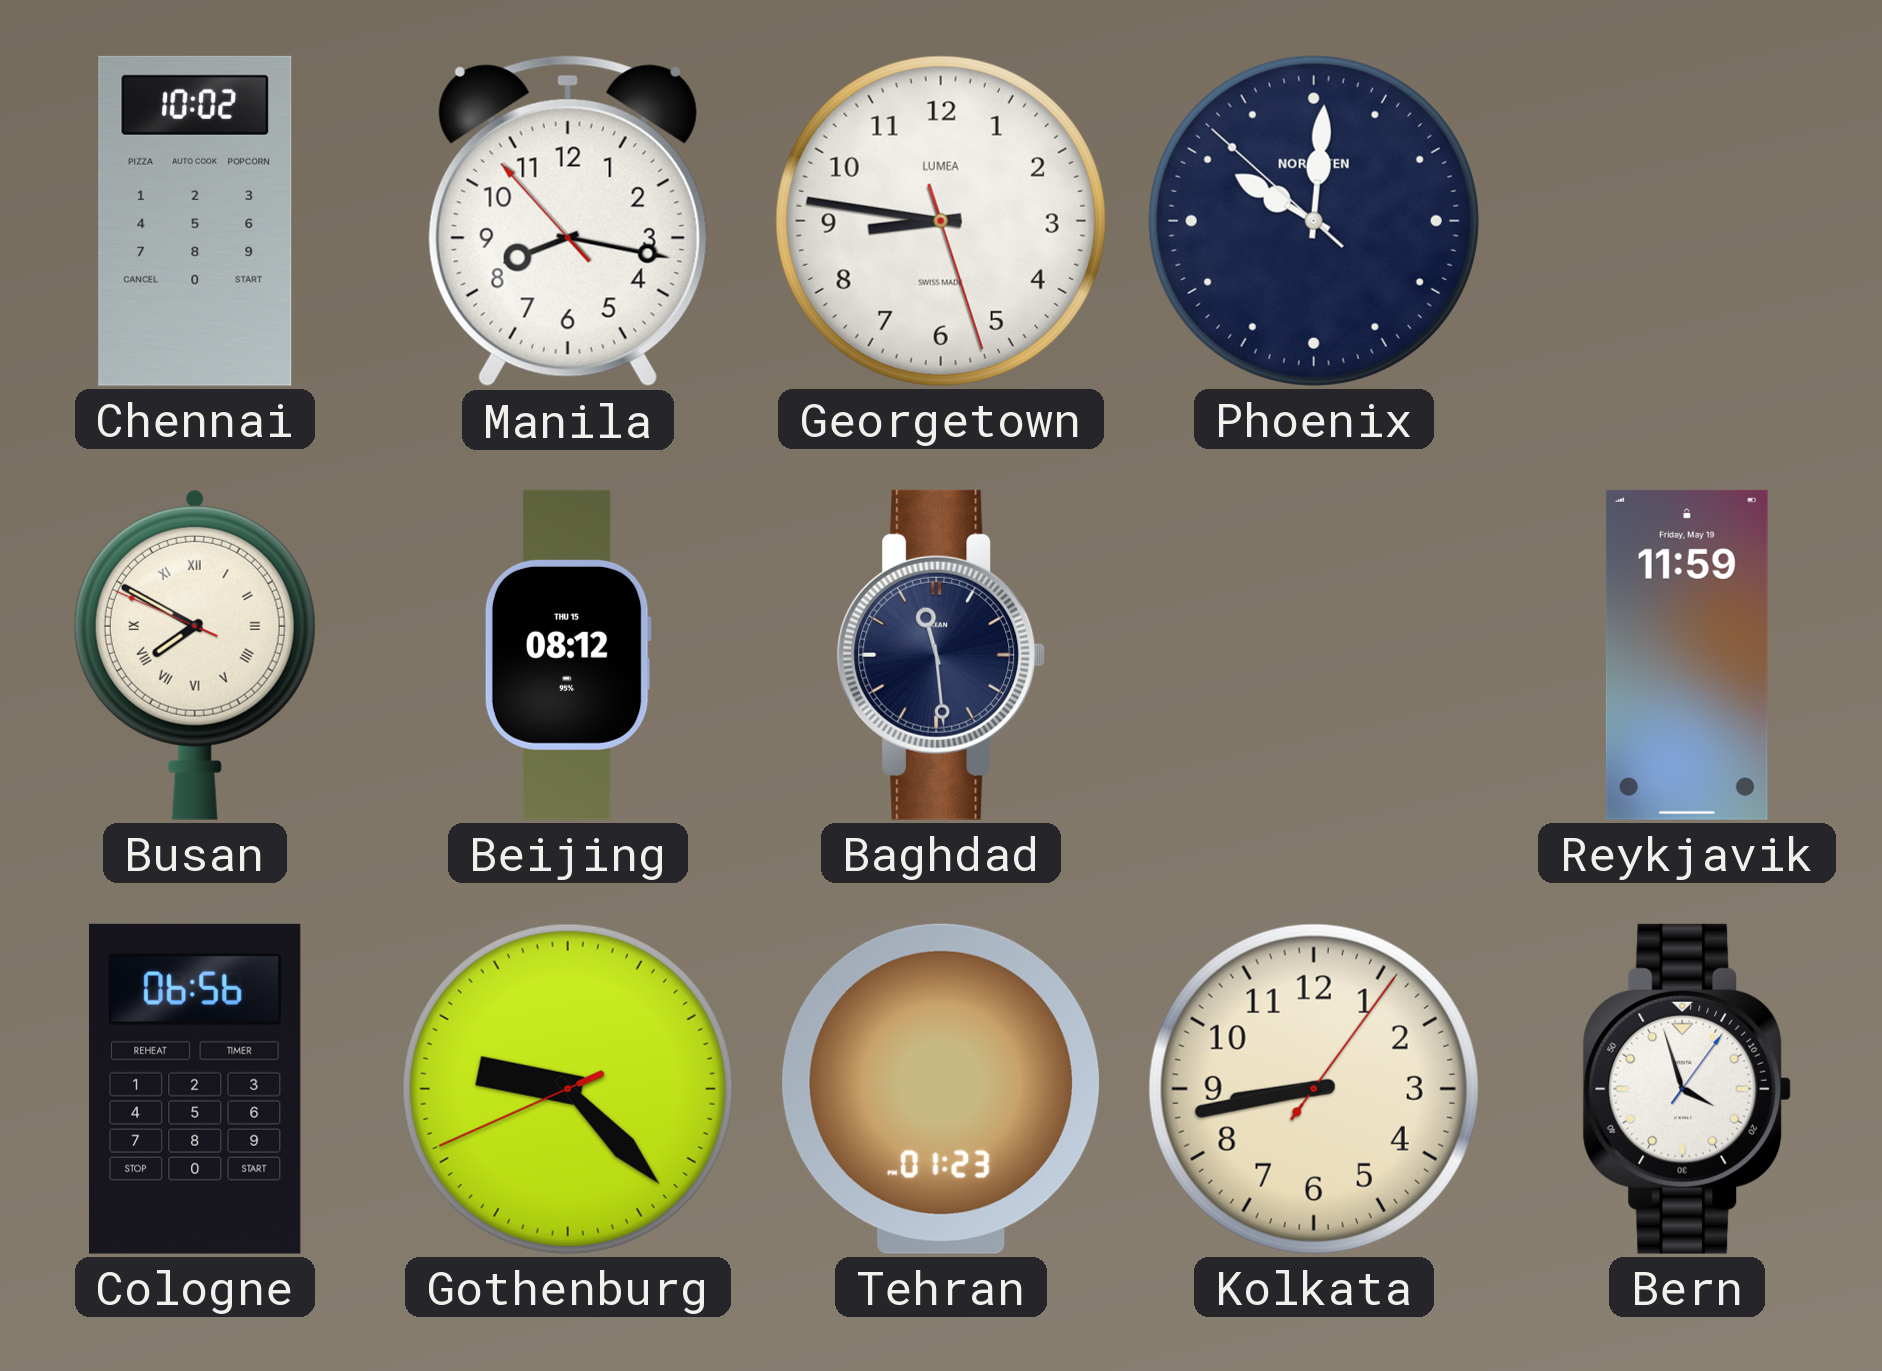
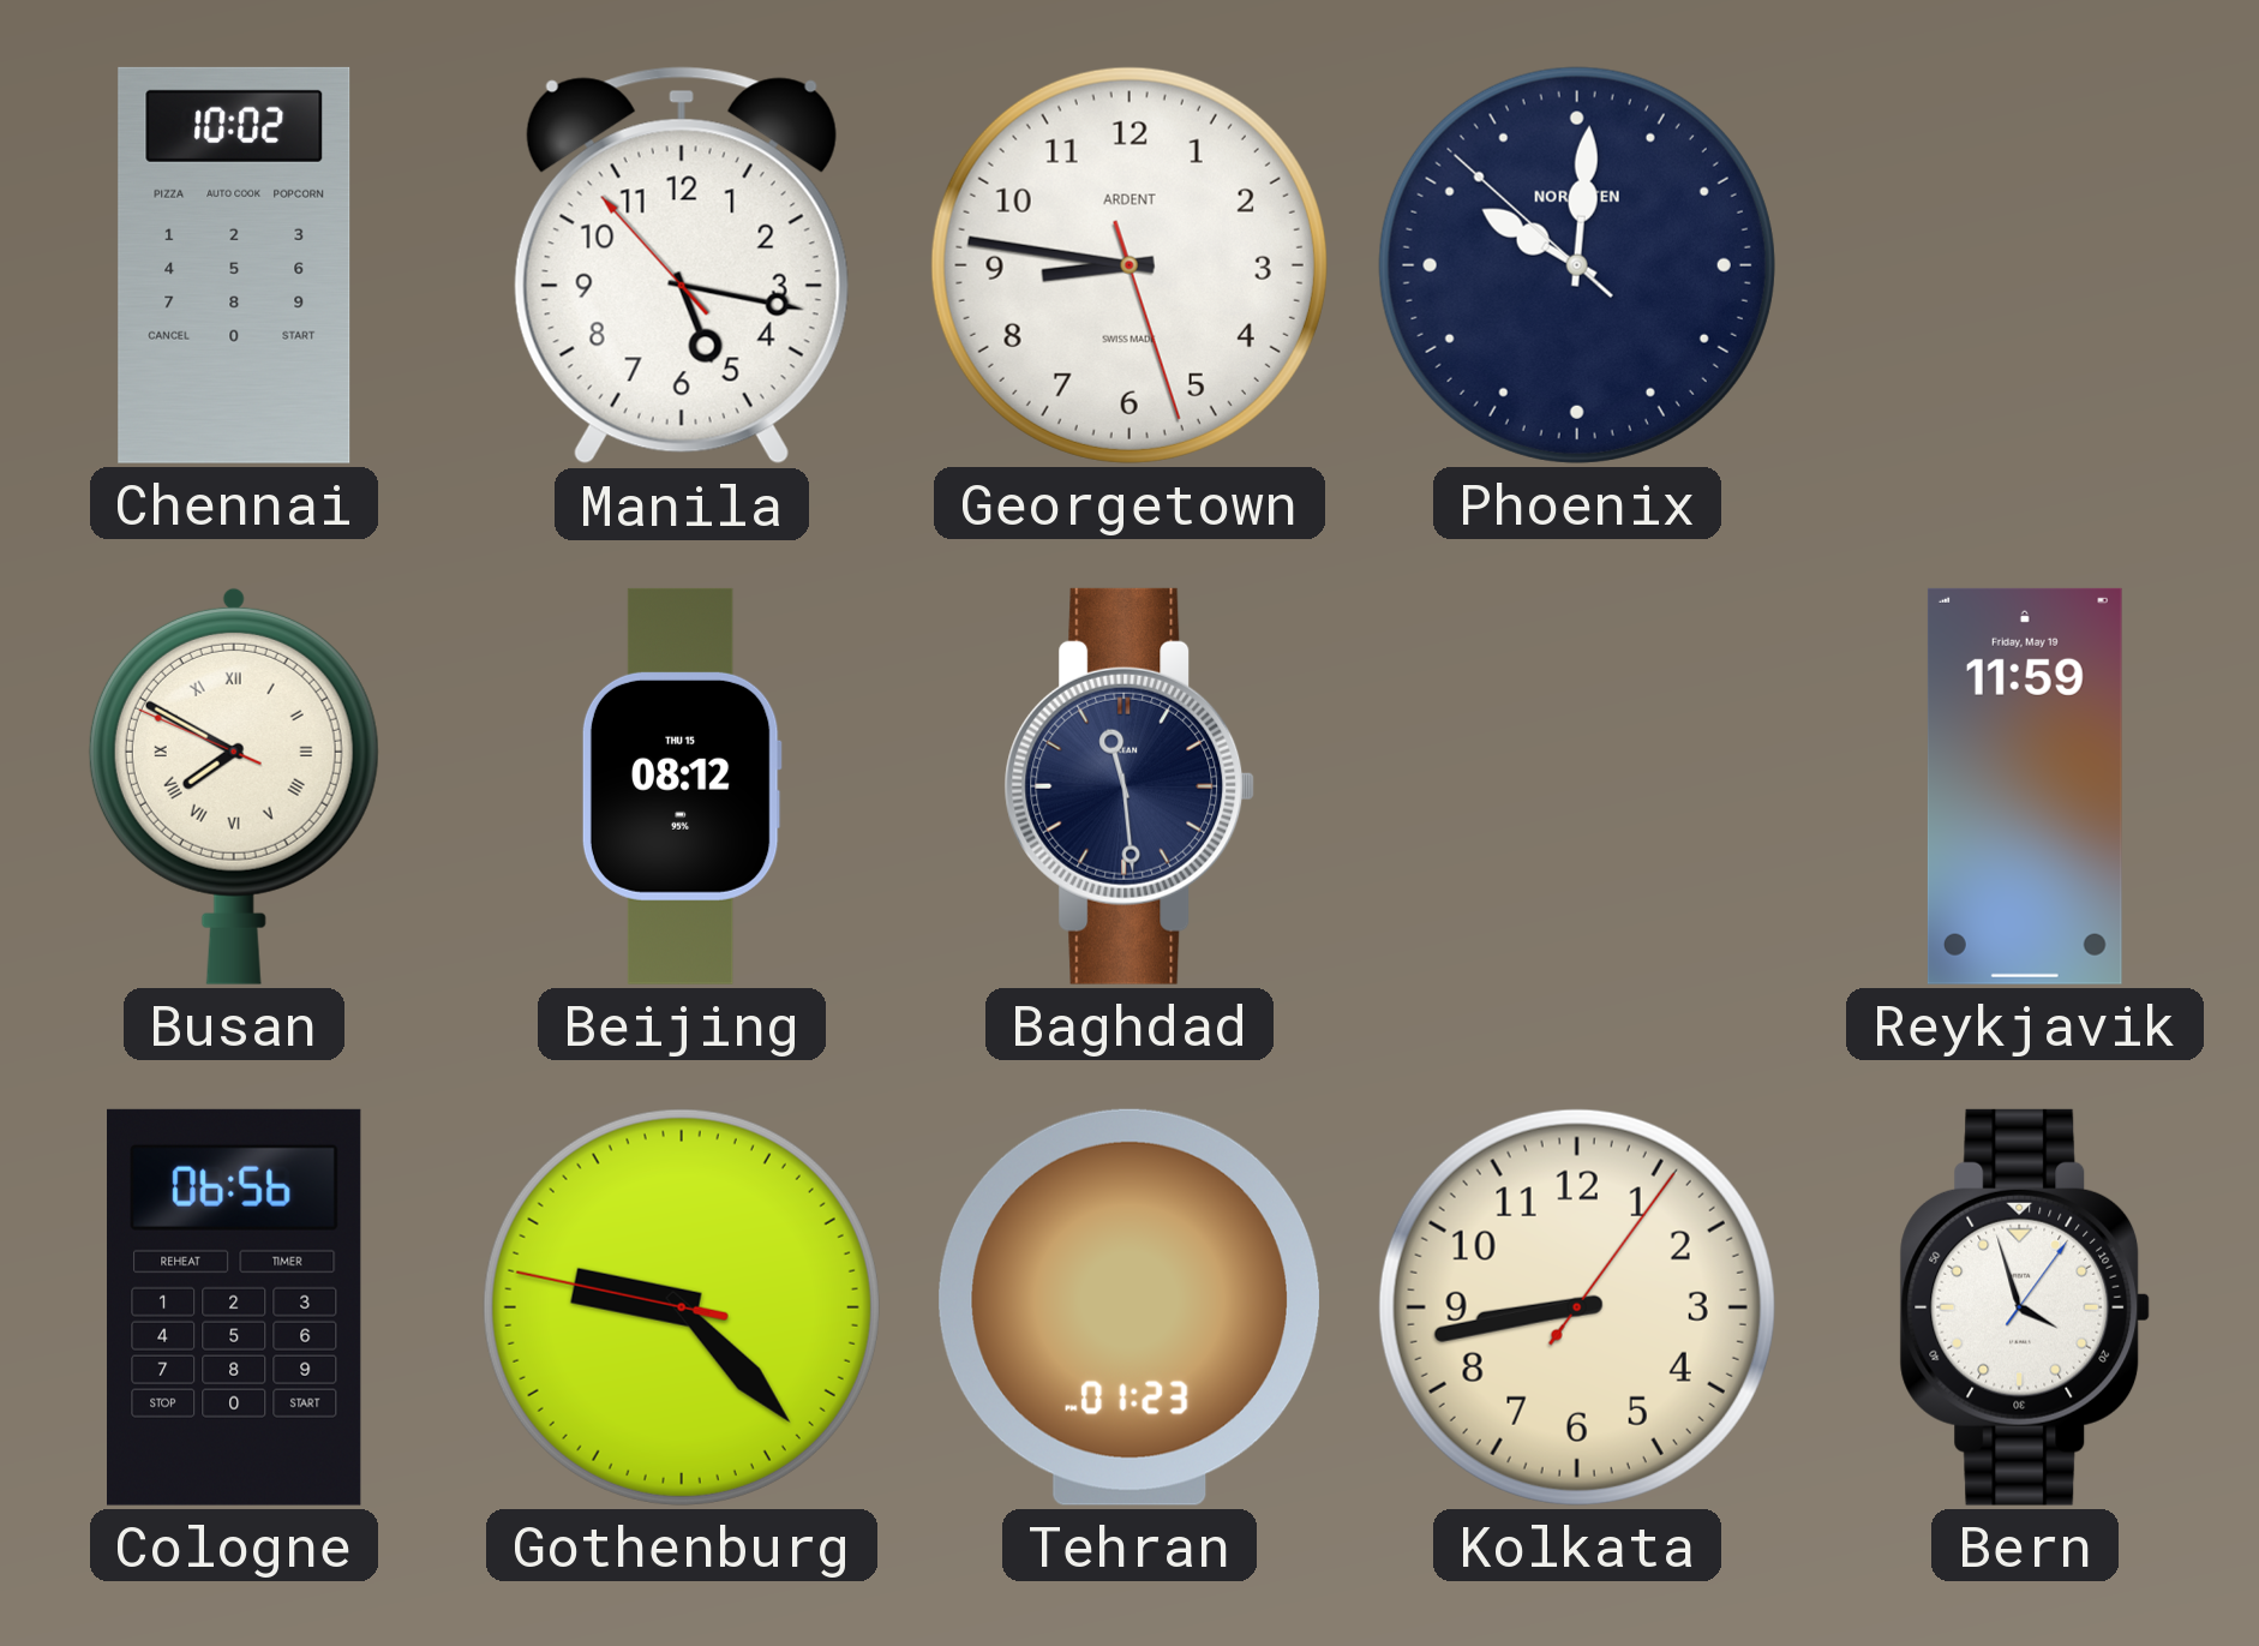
Manila: 8:16 -> 5:16 (682, 265)
Georgetown brand: LUMEA -> ARDENT (1129, 265)
Gothenburg: 9:22:41 -> 9:22:47 (682, 1307)
